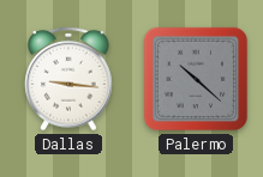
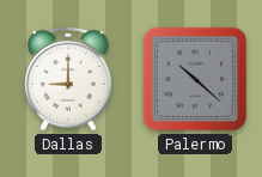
Dallas: 9:16 -> 9:00 (68, 79)
